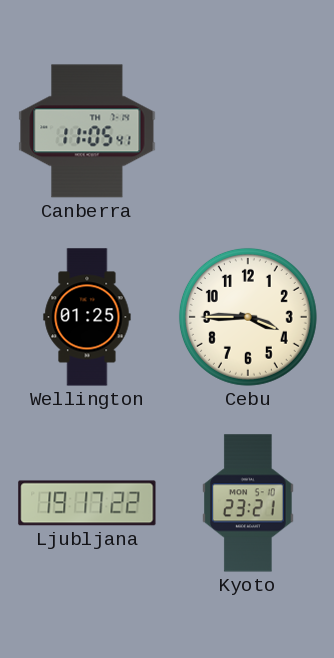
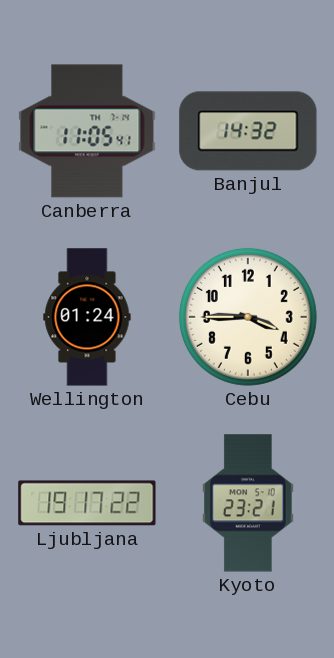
Banjul: none -> 14:32 (248, 131)
Wellington: 01:25 -> 01:24 (87, 317)
